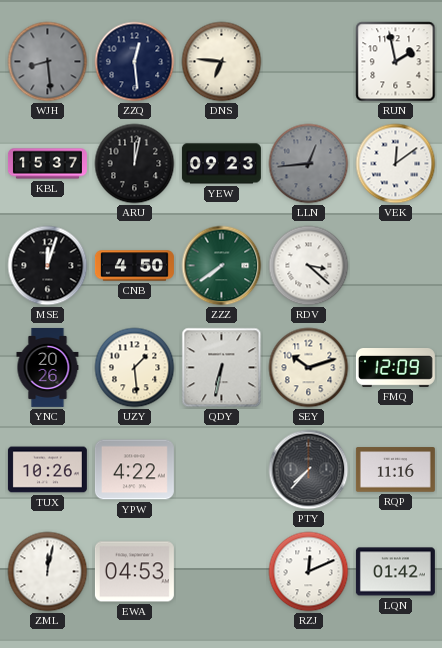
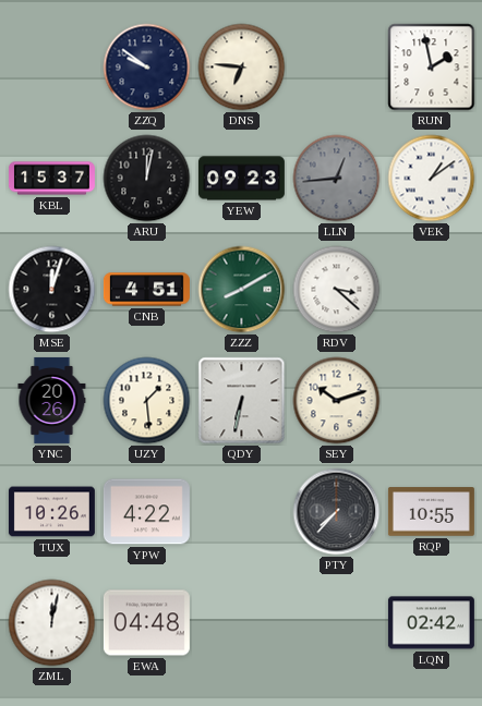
WJH: 8:29 -> none (48, 62)
ZZQ: 12:29 -> 9:51 (147, 68)
VEK: 12:09 -> 1:09 (432, 179)
CNB: 4:50 -> 4:51 (146, 290)
ZZZ: 7:39 -> 8:10 (242, 290)
FMQ: 12:09 -> none (395, 368)
RQP: 11:16 -> 10:55 (431, 512)
EWA: 04:53 -> 04:48 (146, 623)
RZJ: 12:11 -> none (309, 572)
LQN: 01:42 -> 02:42 (431, 623)
